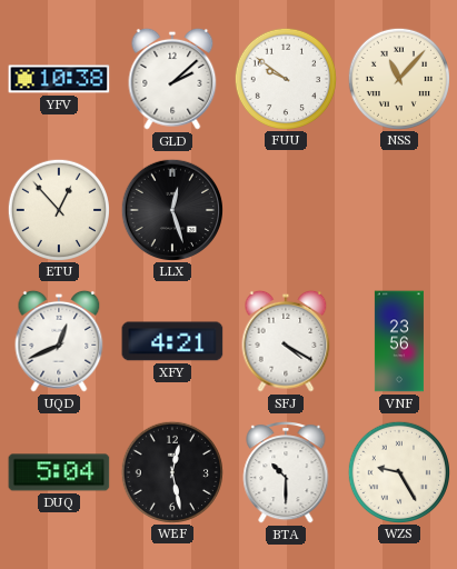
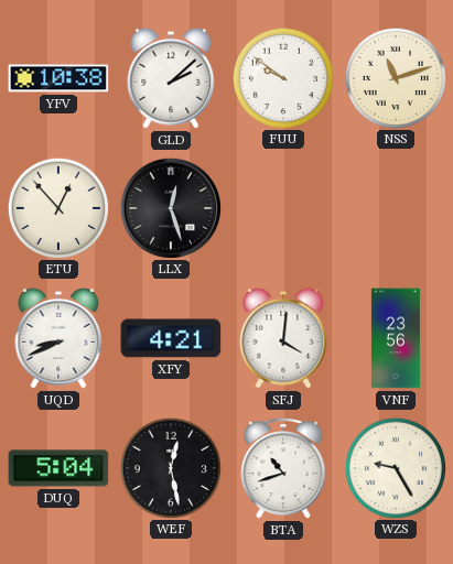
NSS: 11:07 -> 11:12 (395, 77)
UQD: 12:41 -> 8:41 (58, 338)
SFJ: 4:20 -> 4:01 (283, 338)
BTA: 10:30 -> 10:42 (283, 469)
